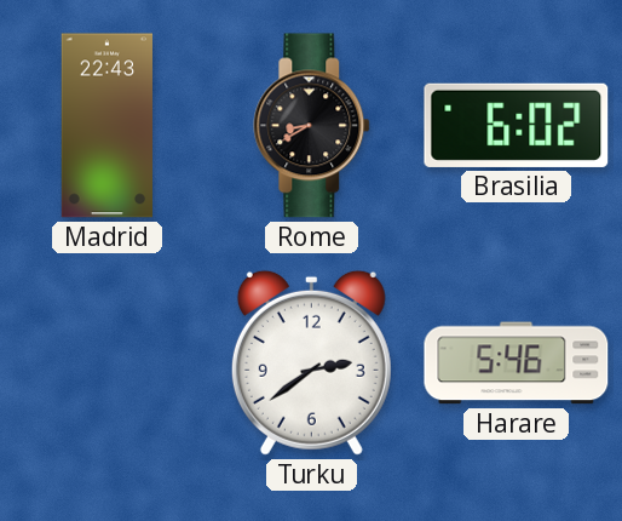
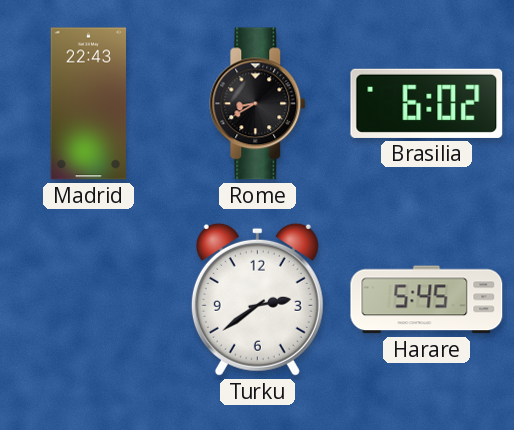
Harare: 5:46 -> 5:45 (427, 300)
